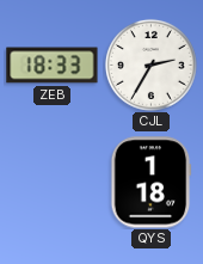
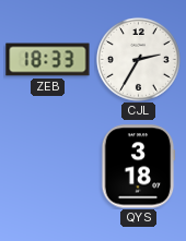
QYS: 1:18 -> 3:18 (138, 167)
